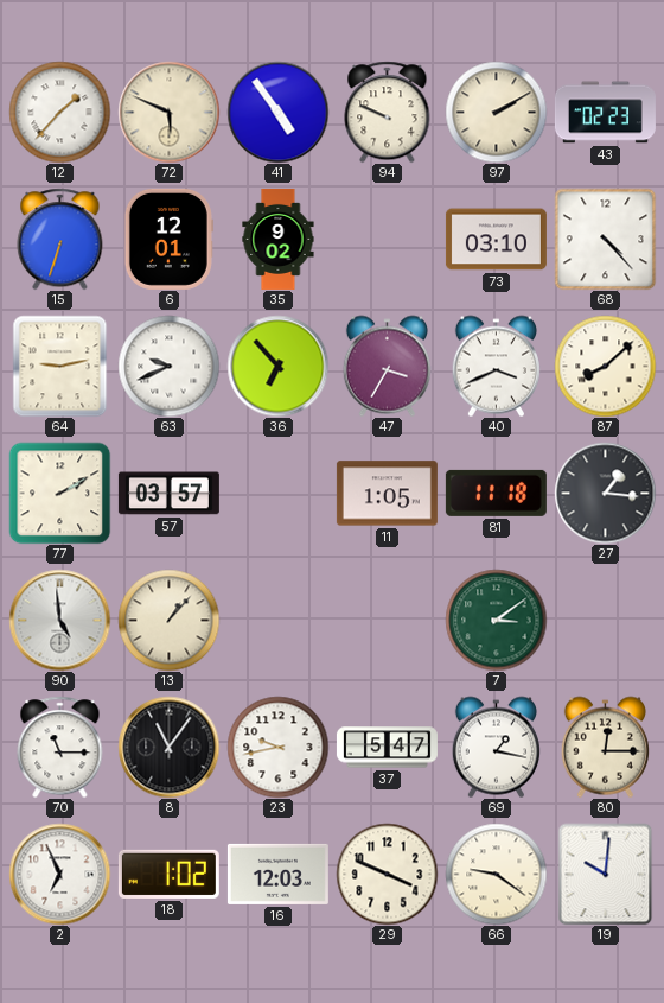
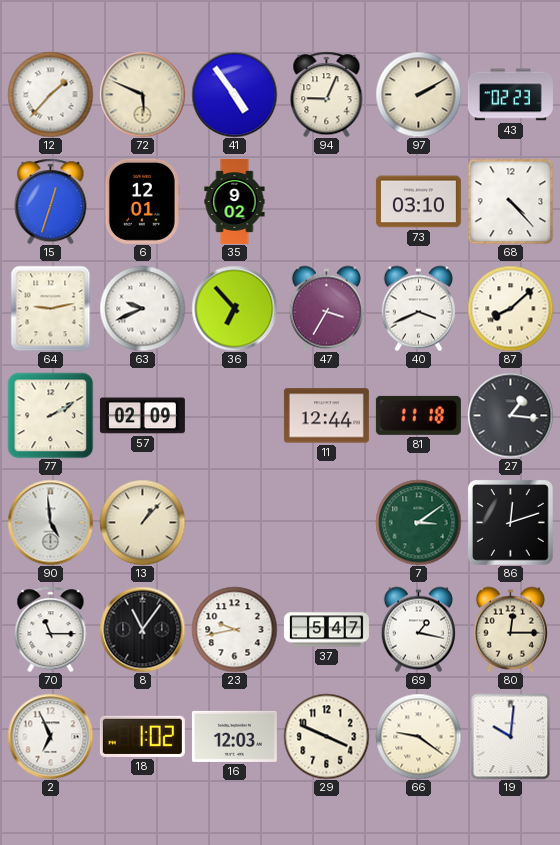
94: 9:49 -> 9:04 (327, 94)
15: 6:33 -> 12:33 (51, 201)
57: 03:57 -> 02:09 (142, 416)
11: 1:05 -> 12:44 (326, 416)
86: none -> 12:12 (511, 523)
